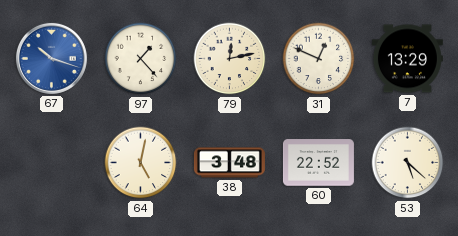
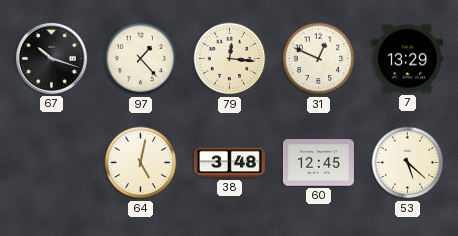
67 dial: blue -> black (51, 58)
79: 12:13 -> 12:16 (230, 59)
60: 22:52 -> 12:45 (318, 163)
